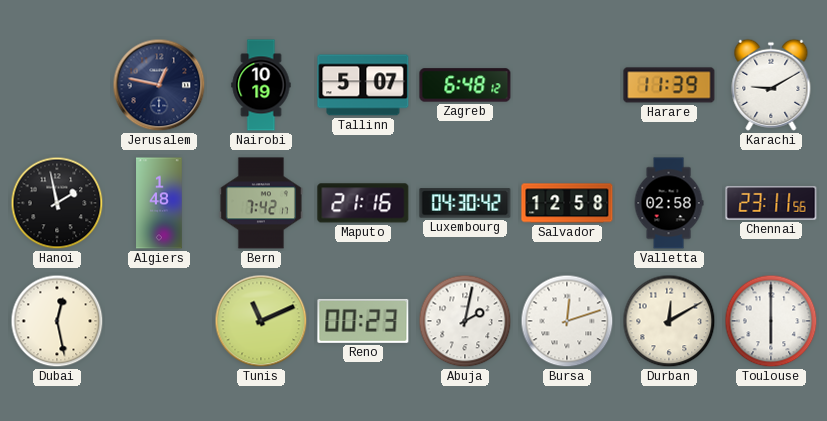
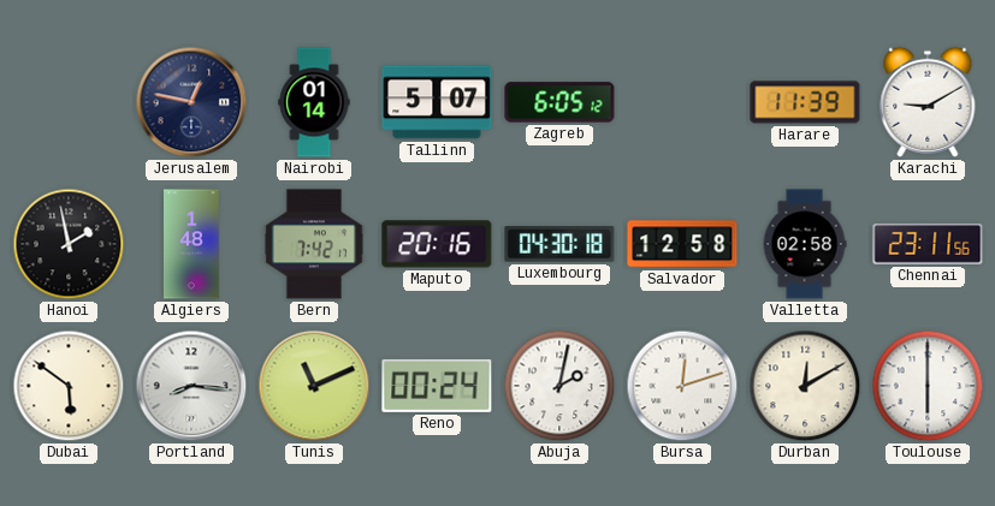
Nairobi: 10:19 -> 01:14 (314, 102)
Zagreb: 6:48 -> 6:05 (559, 102)
Maputo: 21:16 -> 20:16 (437, 244)
Luxembourg: 04:30:42 -> 04:30:18 (559, 244)
Dubai: 12:28 -> 5:51 (69, 386)
Portland: none -> 8:16 (191, 386)
Reno: 00:23 -> 00:24 (437, 386)
